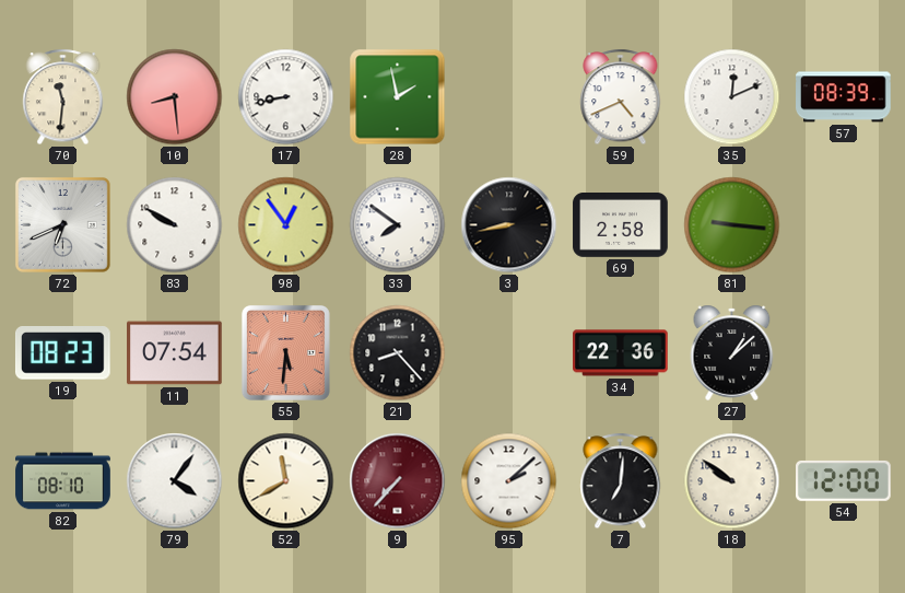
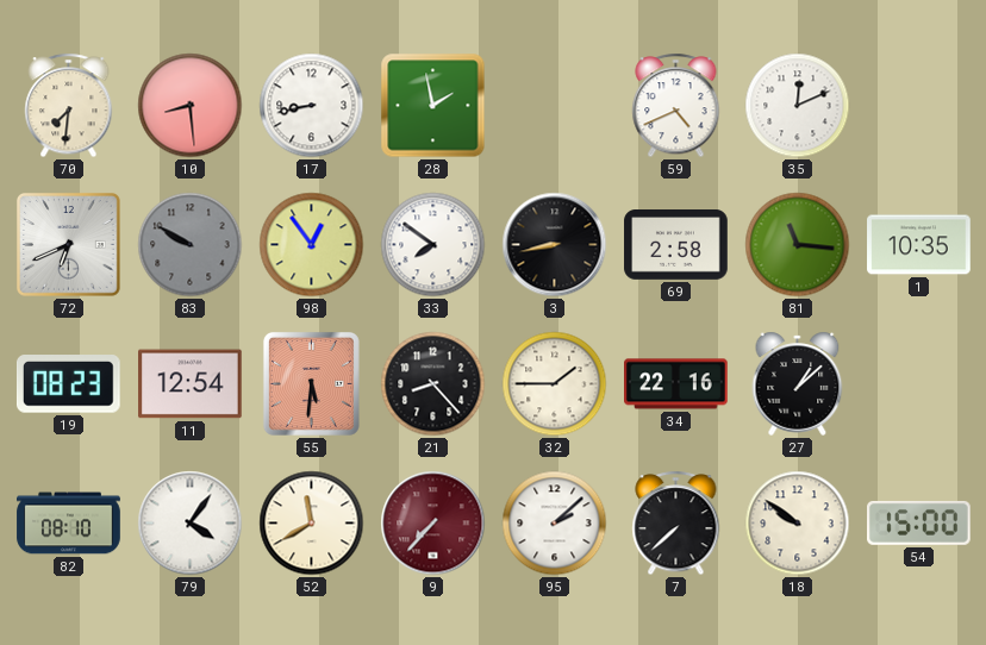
70: 11:31 -> 7:31 (69, 106)
57: 08:39 -> none (844, 97)
83 dial: white -> grey (191, 245)
81: 9:16 -> 11:16 (798, 245)
1: none -> 10:35 (919, 245)
11: 07:54 -> 12:54 (191, 384)
32: none -> 1:45 (555, 384)
34: 22:36 -> 22:16 (676, 384)
7: 7:01 -> 7:38 (676, 524)
54: 12:00 -> 15:00 (919, 522)
